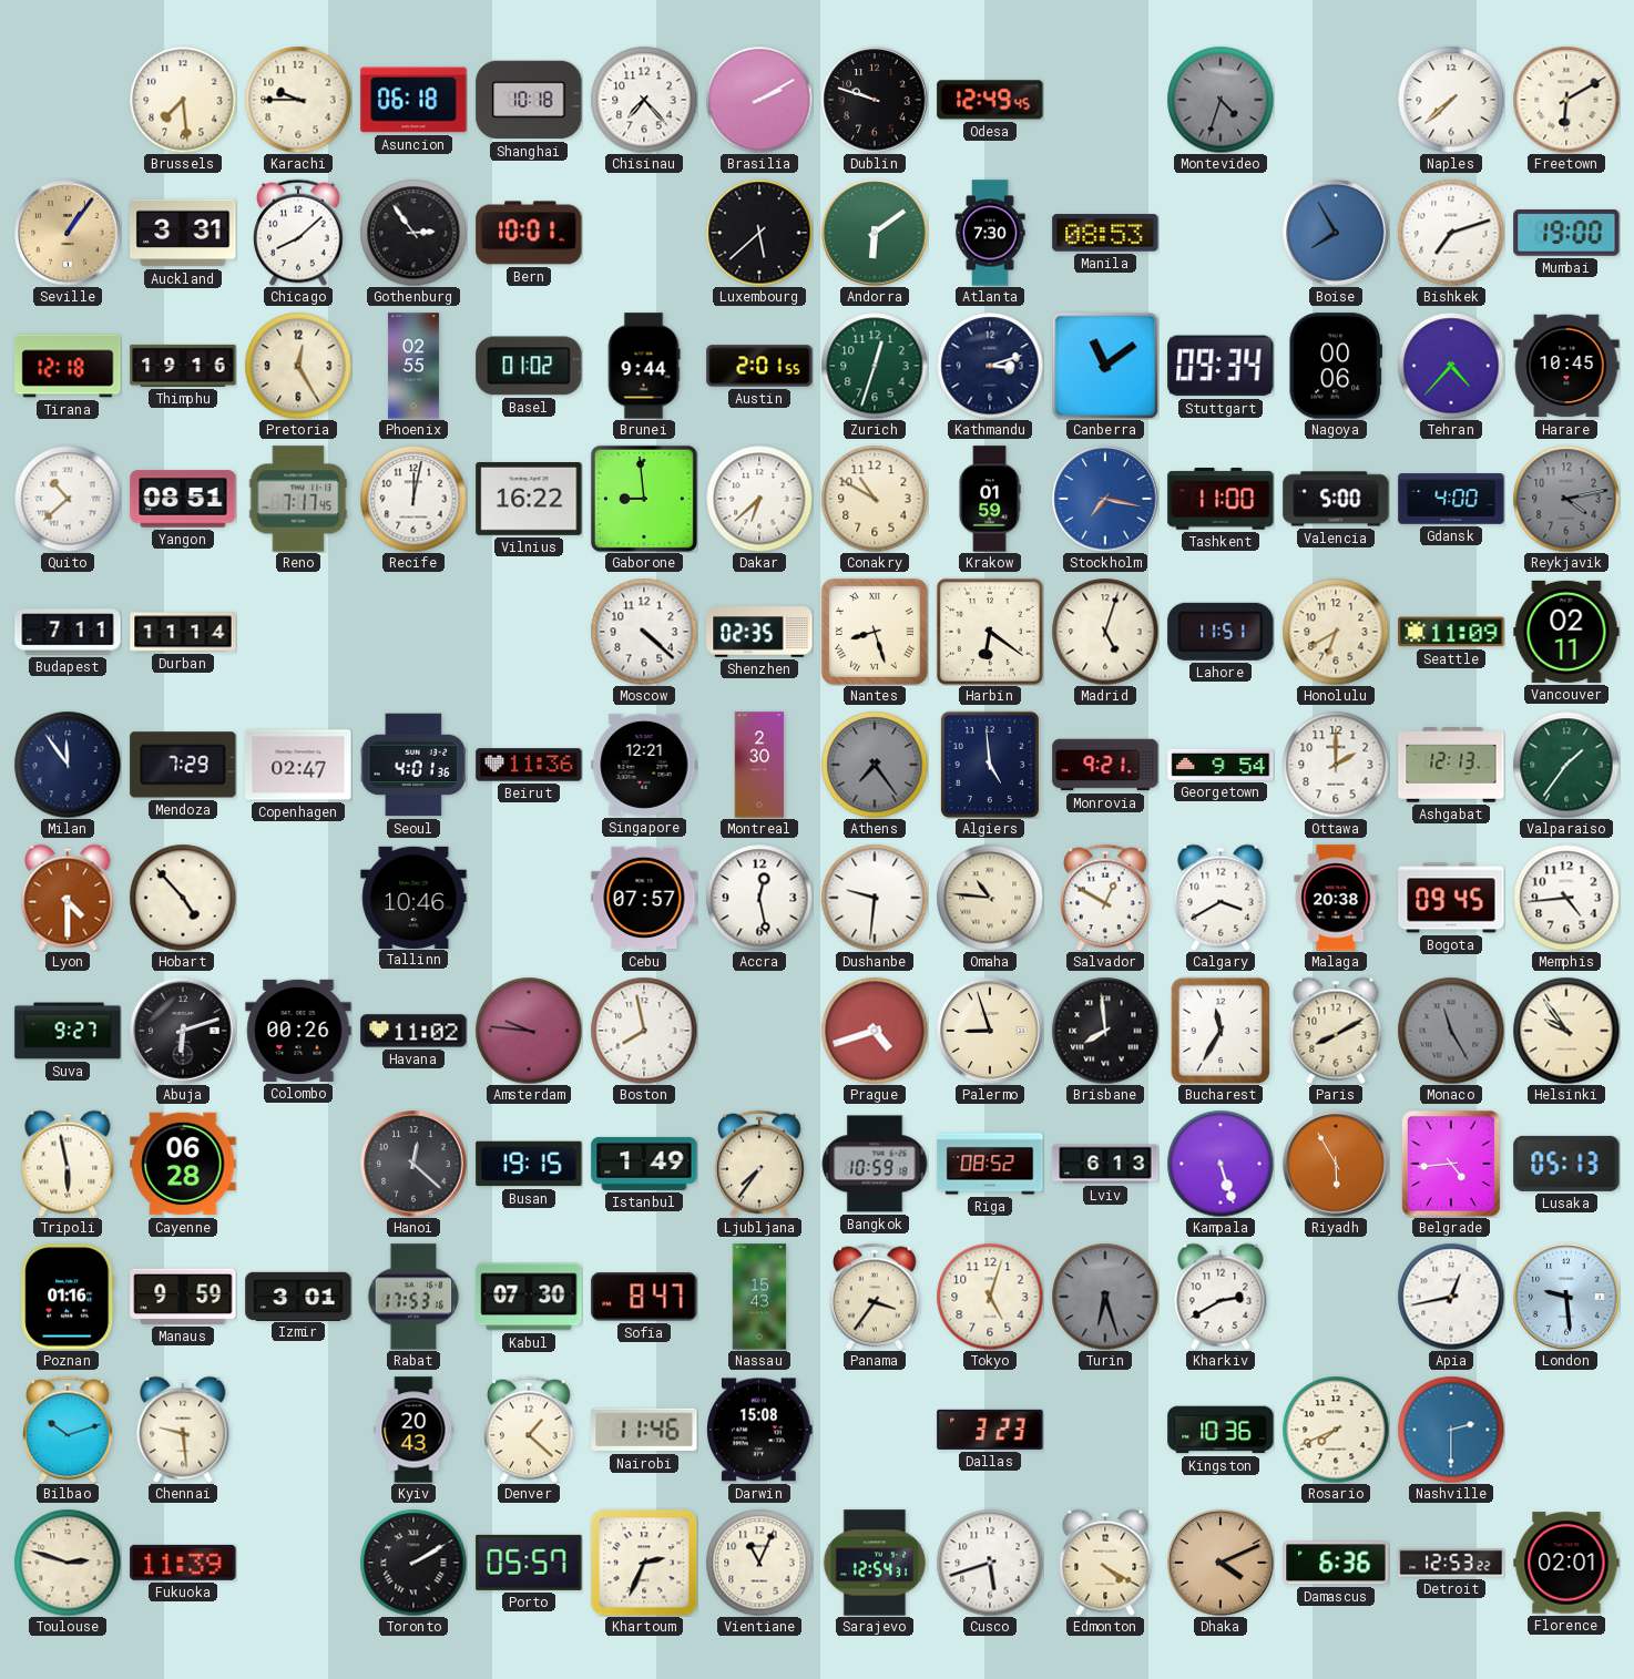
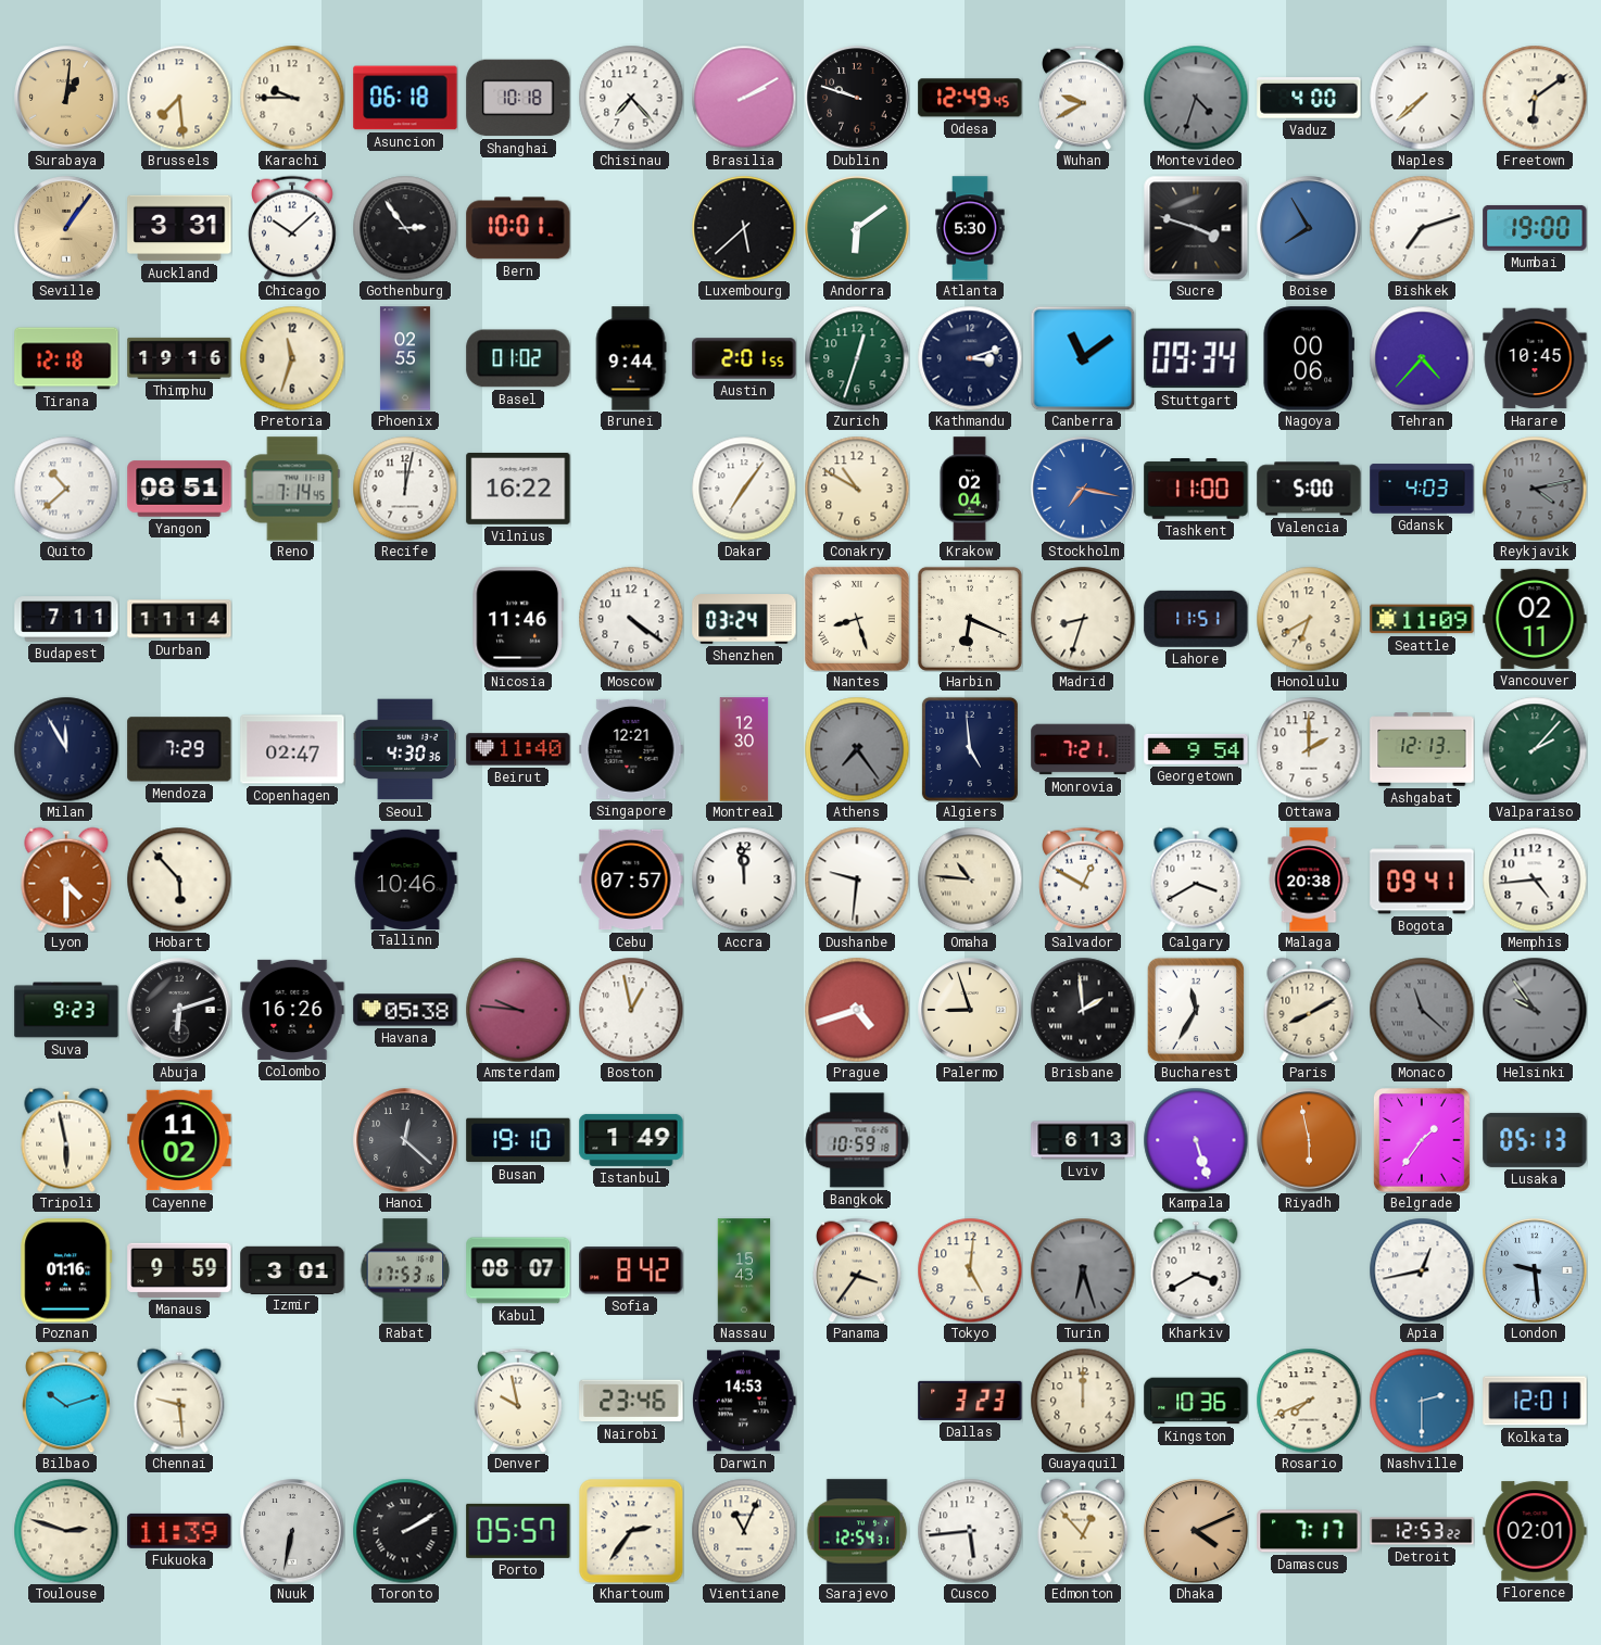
Surabaya: none -> 1:01 (66, 98)
Wuhan: none -> 9:40 (1083, 98)
Vaduz: none -> 4:00 (1309, 98)
Freetown: 6:10 -> 6:09 (1535, 98)
Chicago: 8:08 -> 10:08 (292, 228)
Atlanta: 7:30 -> 5:30 (970, 228)
Manila: 08:53 -> none (1105, 233)
Sucre: none -> 3:48 (1196, 228)
Pretoria: 12:25 -> 11:33 (292, 358)
Reno: 7:17 -> 7:14 (292, 489)
Gaborone: 8:59 -> none (644, 499)
Dakar: 6:38 -> 7:06 (744, 489)
Krakow: 01:59 -> 02:04 (970, 489)
Gdansk: 4:00 -> 4:03 (1422, 489)
Nicosia: none -> 11:46 (518, 619)
Moscow: 4:22 -> 4:21 (631, 619)
Shenzhen: 02:35 -> 03:24 (744, 619)
Harbin: 6:21 -> 6:19 (970, 619)
Madrid: 5:03 -> 8:33 (1083, 619)
Milan: 11:54 -> 11:55 (66, 749)
Seoul: 4:01 -> 4:30 (405, 749)
Beirut: 11:36 -> 11:40 (518, 749)
Montreal: 2:30 -> 12:30 (744, 749)
Monrovia: 9:21 -> 7:21 (1083, 749)
Valparaiso: 1:36 -> 2:07 (1535, 749)
Hobart: 4:53 -> 5:53 (179, 880)
Accra: 12:28 -> 11:59 (744, 880)
Bogota: 09:45 -> 09:41 (1422, 880)
Suva: 9:27 -> 9:23 (66, 1010)
Colombo: 00:26 -> 16:26 (292, 1010)
Havana: 11:02 -> 05:38 (405, 1010)
Boston: 7:58 -> 12:58 (631, 1010)
Brisbane: 7:59 -> 1:59 (1083, 1010)
Monaco: 11:25 -> 11:22 (1422, 1010)
Helsinki dial: cream -> grey (1535, 1010)
Cayenne: 06:28 -> 11:02 (179, 1140)
Busan: 19:15 -> 19:10 (518, 1140)
Ljubljana: 7:36 -> none (759, 1164)
Riga: 08:52 -> none (990, 1164)
Riyadh: 5:55 -> 5:58 (1309, 1140)
Belgrade: 4:44 -> 1:36 (1422, 1140)
Kabul: 07:30 -> 08:07 (518, 1270)
Sofia: 8:47 -> 8:42 (631, 1270)
Tokyo: 5:03 -> 5:01 (970, 1270)
Kharkiv: 2:40 -> 3:40 (1196, 1270)
Kyiv: 20:43 -> none (413, 1430)
Denver: 1:22 -> 9:58 (518, 1401)
Nairobi: 11:46 -> 23:46 (631, 1401)
Darwin: 15:08 -> 14:53 (745, 1401)
Guayaquil: none -> 12:00 (1083, 1401)
Kolkata: none -> 12:01 (1535, 1401)
Nuuk: none -> 6:32 (292, 1531)
Khartoum: 2:34 -> 2:36 (631, 1531)
Cusco: 5:42 -> 5:44 (970, 1531)
Edmonton: 4:20 -> 12:53 (1083, 1531)
Damascus: 6:36 -> 7:17 (1309, 1531)
